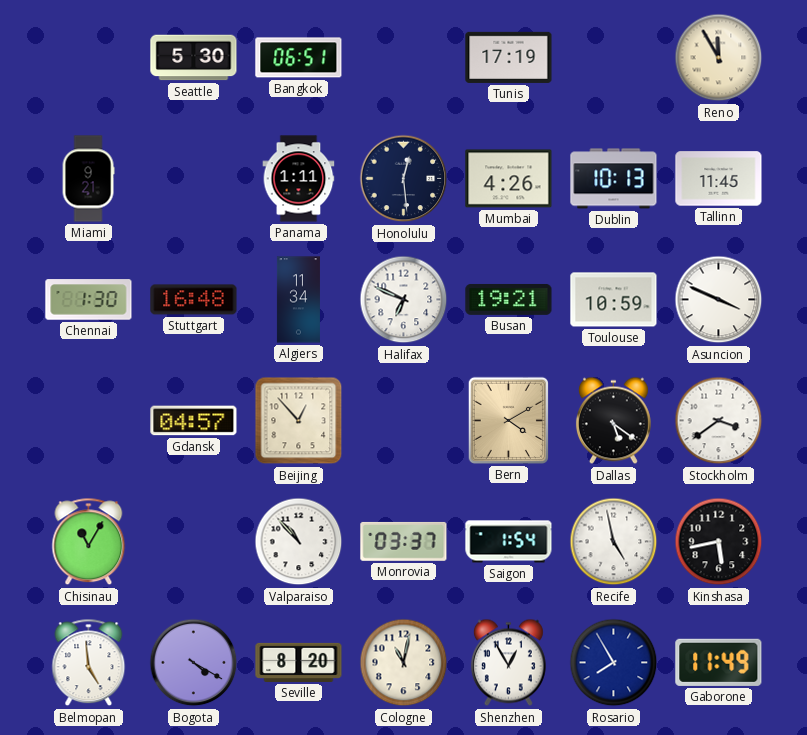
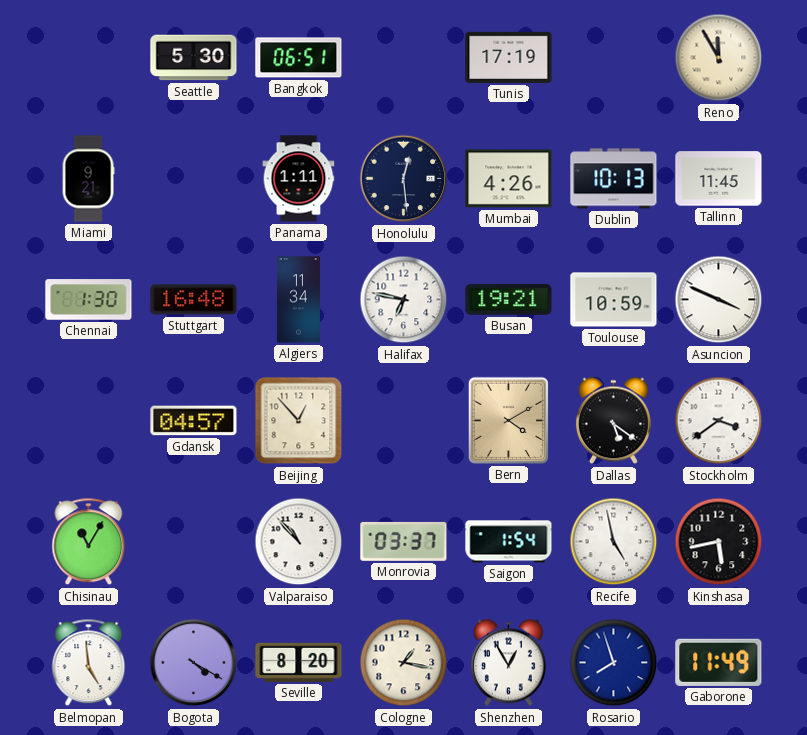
Halifax: 6:49 -> 6:47 (404, 300)
Cologne: 11:02 -> 1:17 (404, 663)
Rosario: 7:55 -> 7:57 (614, 663)
